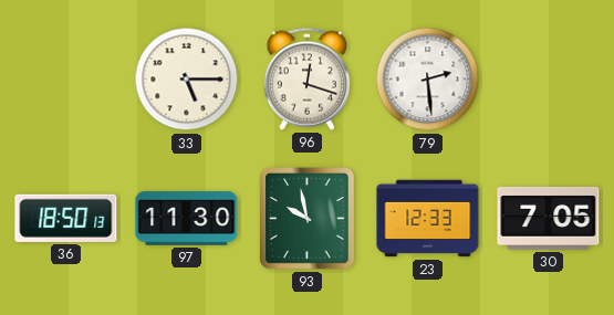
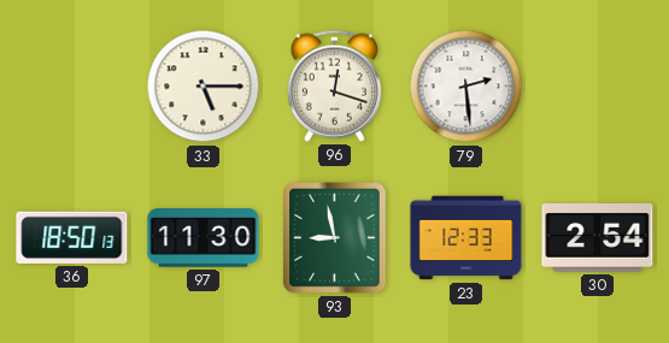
93: 9:58 -> 8:58 (335, 238)
30: 7:05 -> 2:54 (598, 238)
